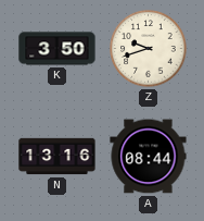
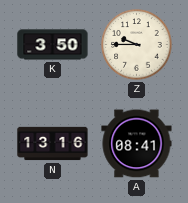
Z: 9:42 -> 9:45 (137, 45)
A: 08:44 -> 08:41 (137, 144)
